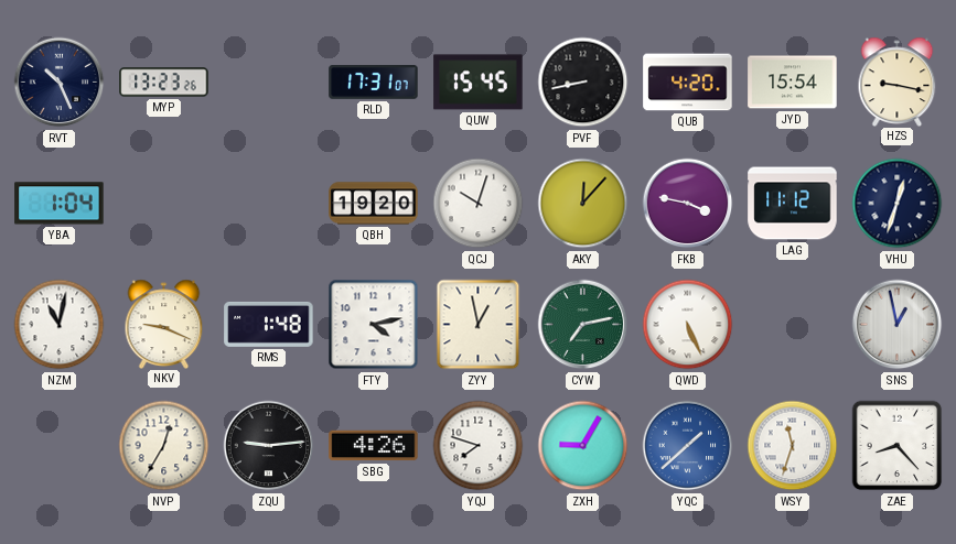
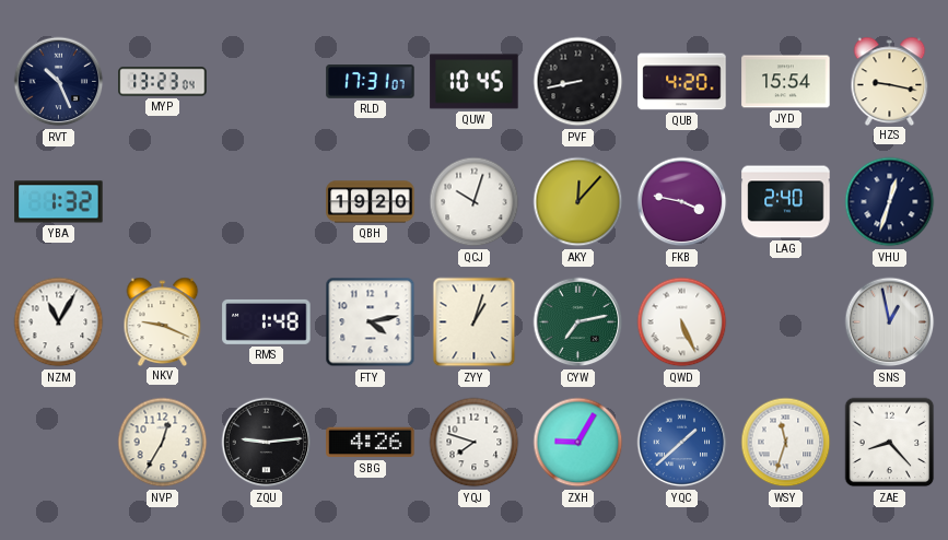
MYP: 13:23:26 -> 13:23:04 (163, 82)
QUW: 15:45 -> 10:45 (475, 82)
YBA: 1:04 -> 1:32 (59, 202)
LAG: 11:12 -> 2:40 (786, 202)
NZM: 11:02 -> 11:05 (59, 322)
ZYY: 12:58 -> 1:03 (475, 322)
